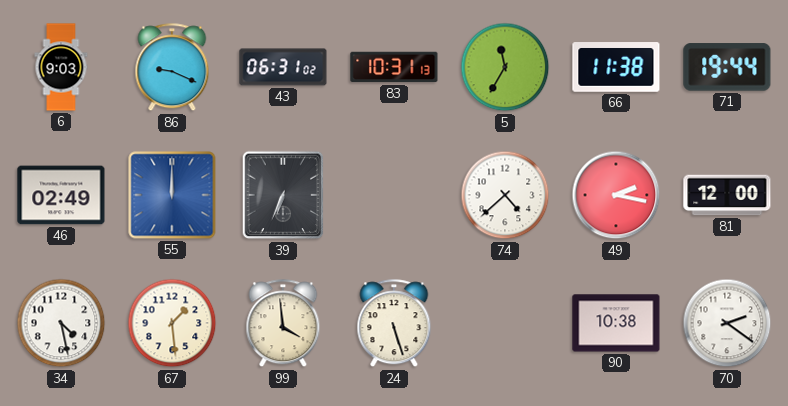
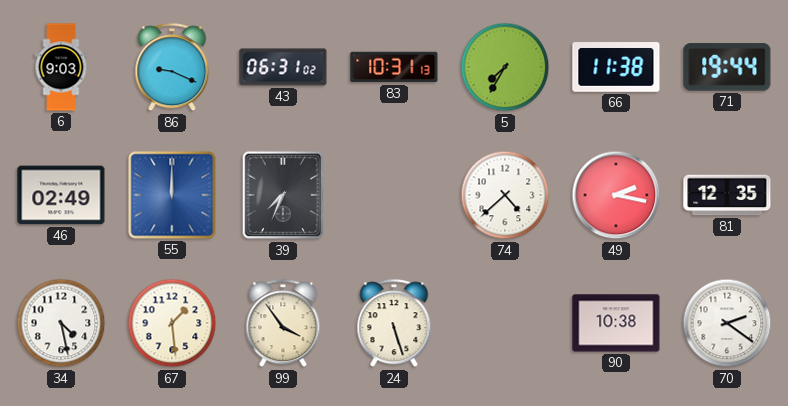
5: 11:35 -> 7:35 (505, 67)
39: 6:34 -> 7:34 (283, 195)
81: 12:00 -> 12:35 (727, 195)
99: 3:59 -> 3:54 (283, 324)
